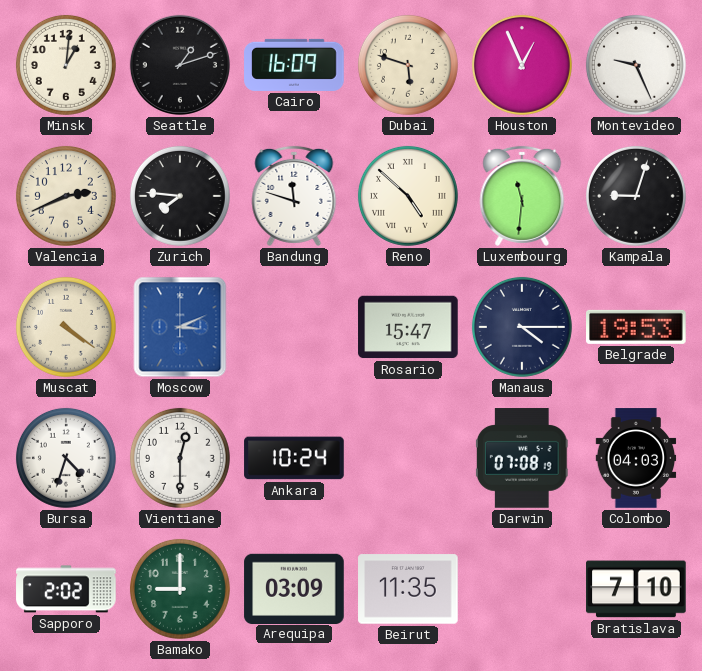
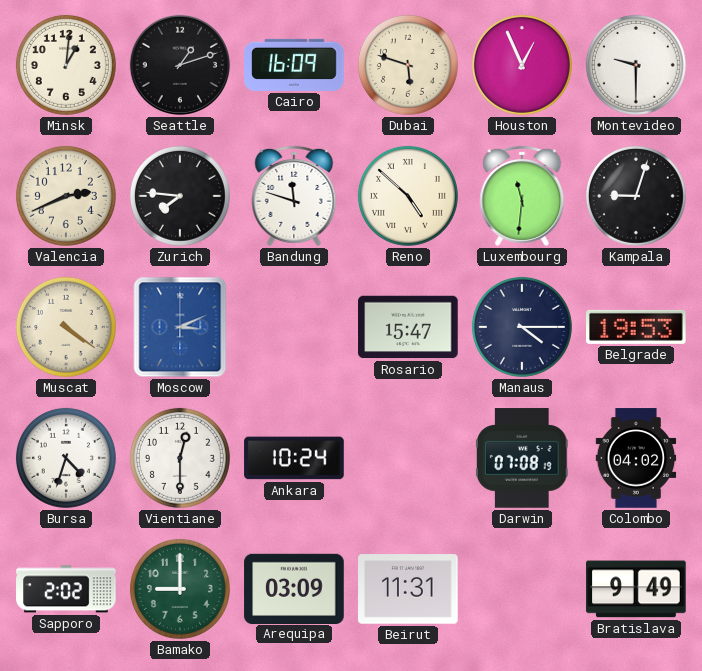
Montevideo: 9:26 -> 9:30 (636, 65)
Colombo: 04:03 -> 04:02 (636, 458)
Beirut: 11:35 -> 11:31 (408, 589)
Bratislava: 7:10 -> 9:49 (636, 589)
